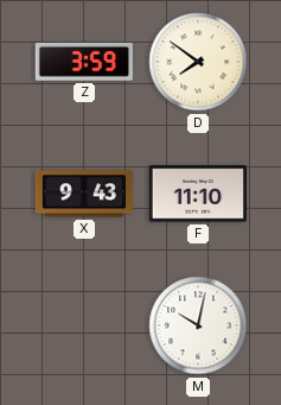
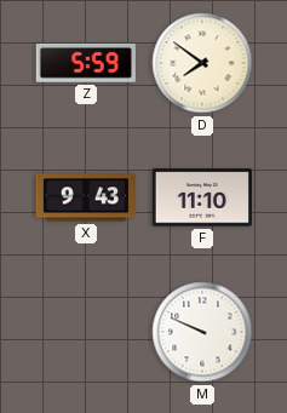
Z: 3:59 -> 5:59 (86, 63)
M: 10:02 -> 9:49 (202, 332)
